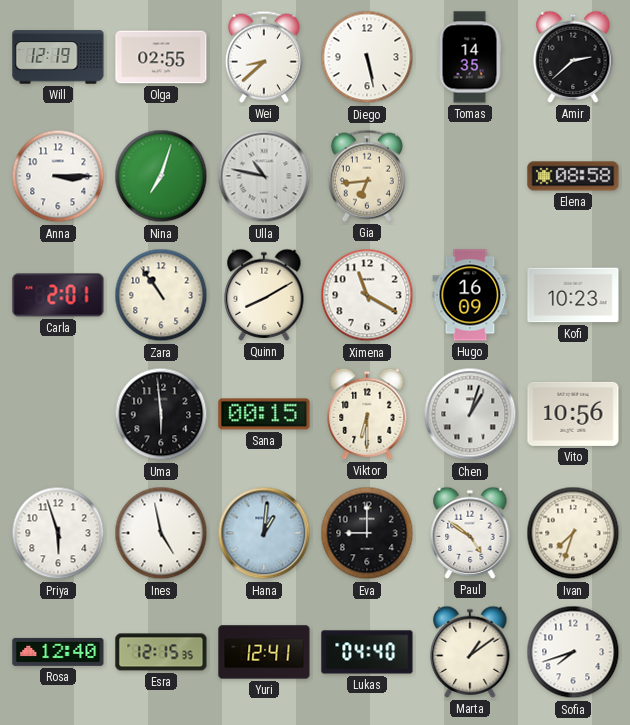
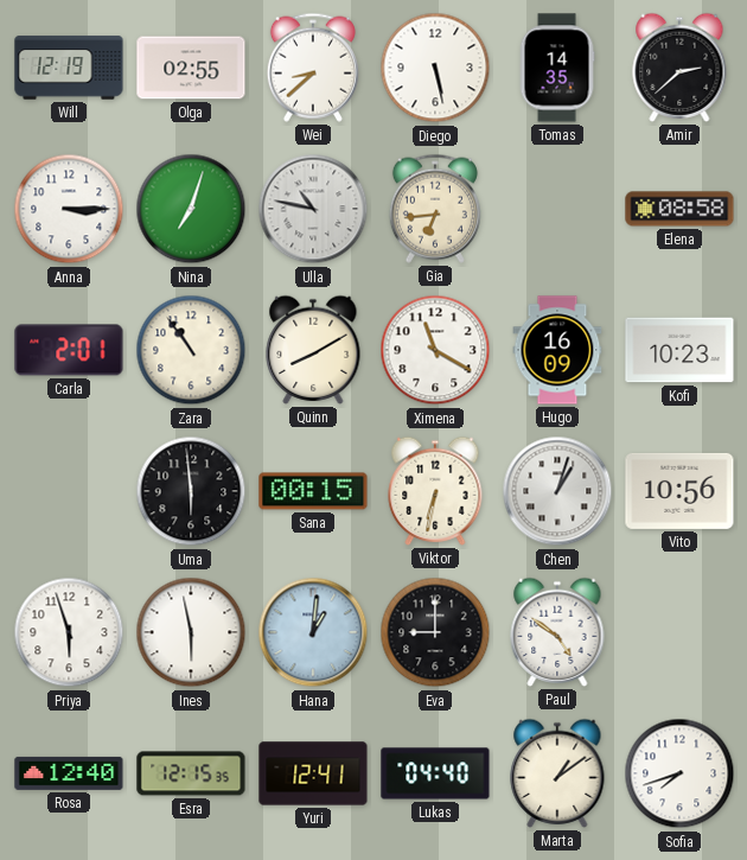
Viktor: 6:30 -> 6:32 (435, 491)
Ines: 4:58 -> 5:58 (191, 632)
Ivan: 7:33 -> none (573, 533)
